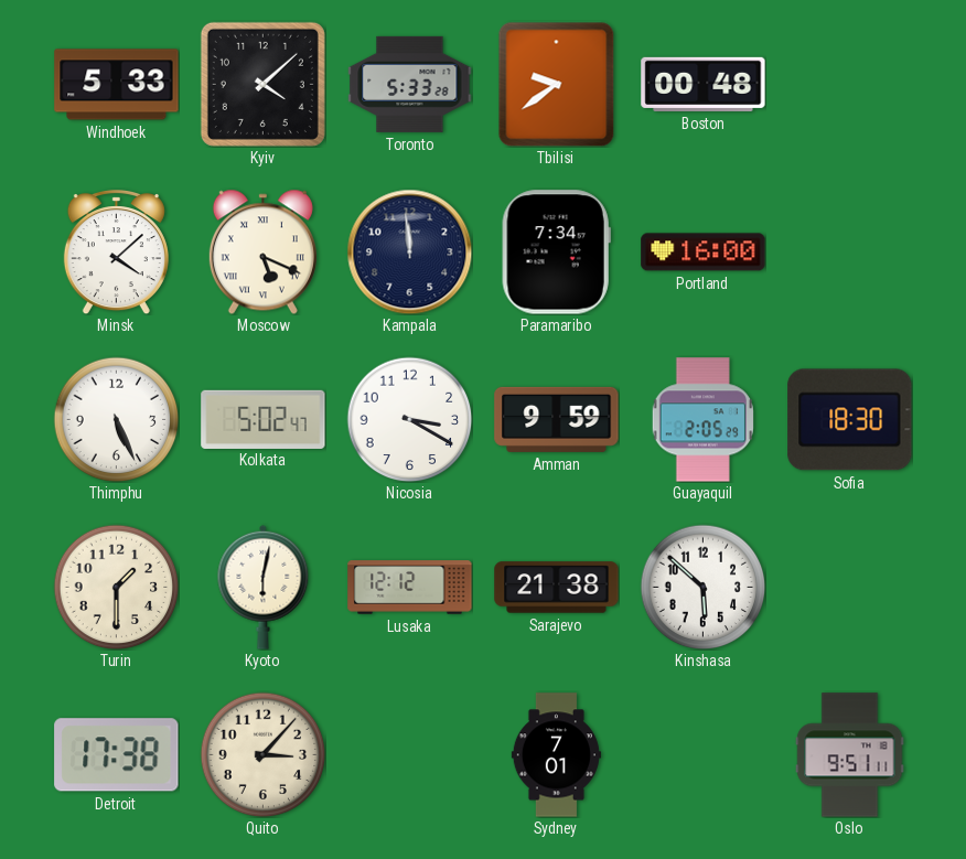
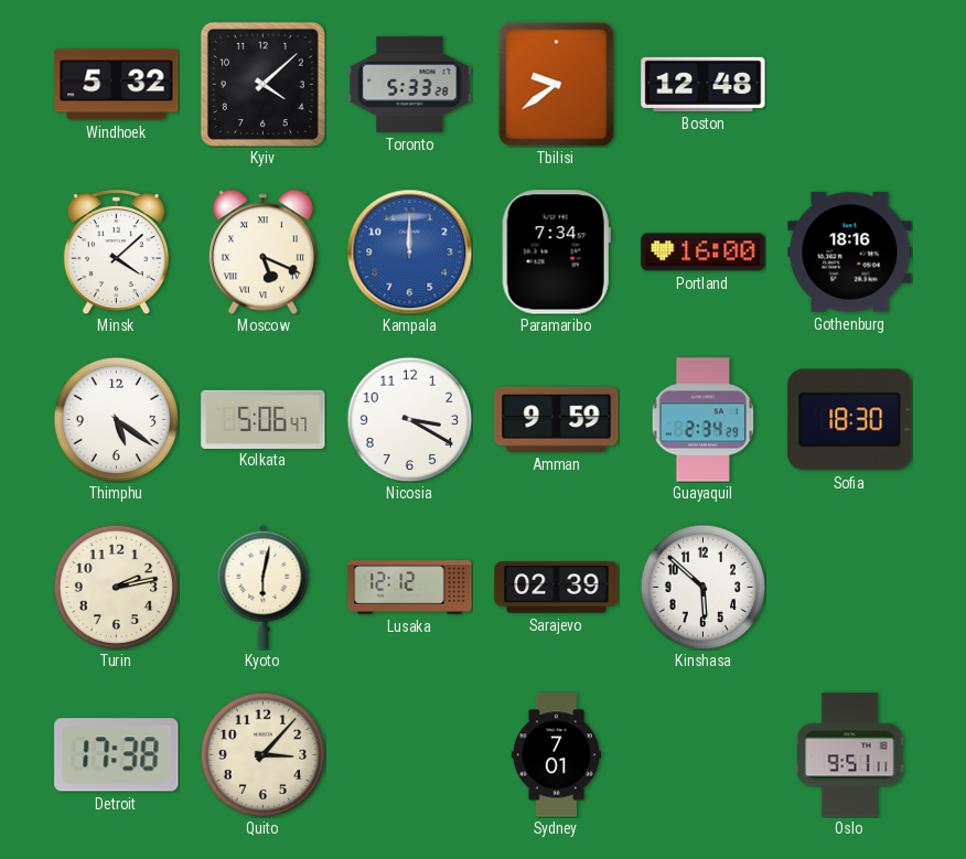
Windhoek: 5:33 -> 5:32 (117, 85)
Boston: 00:48 -> 12:48 (704, 84)
Kampala: 11:59 -> 12:00 (409, 251)
Kampala dial: navy -> blue (409, 251)
Gothenburg: none -> 18:16 (850, 253)
Thimphu: 5:26 -> 5:21 (116, 419)
Kolkata: 5:02 -> 5:06 (264, 419)
Guayaquil: 2:05 -> 2:34 (702, 420)
Turin: 1:30 -> 2:13 (116, 587)
Sarajevo: 21:38 -> 02:39 (557, 588)
